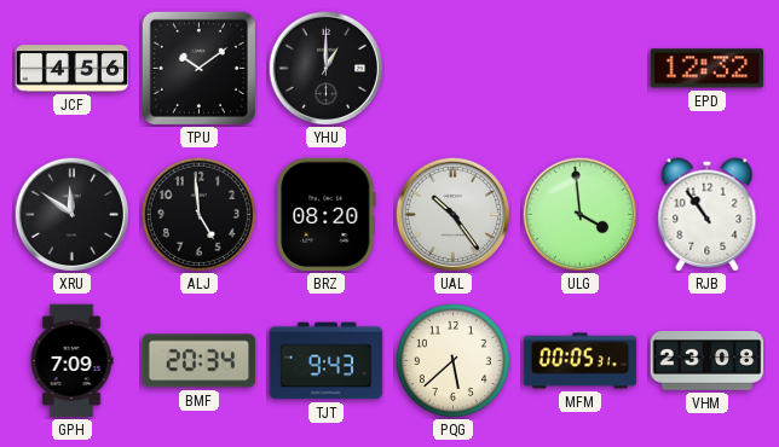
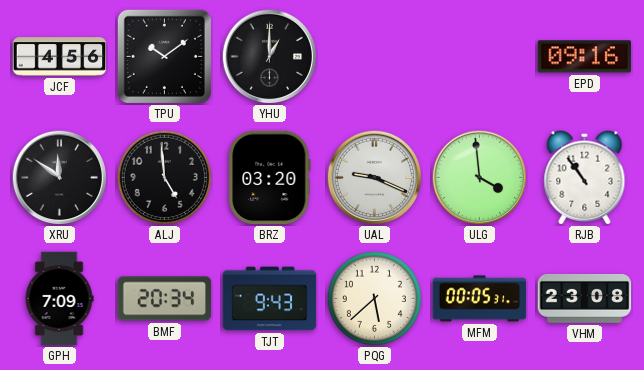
EPD: 12:32 -> 09:16 (585, 57)
BRZ: 08:20 -> 03:20 (270, 178)
UAL: 10:24 -> 9:19 (374, 177)
